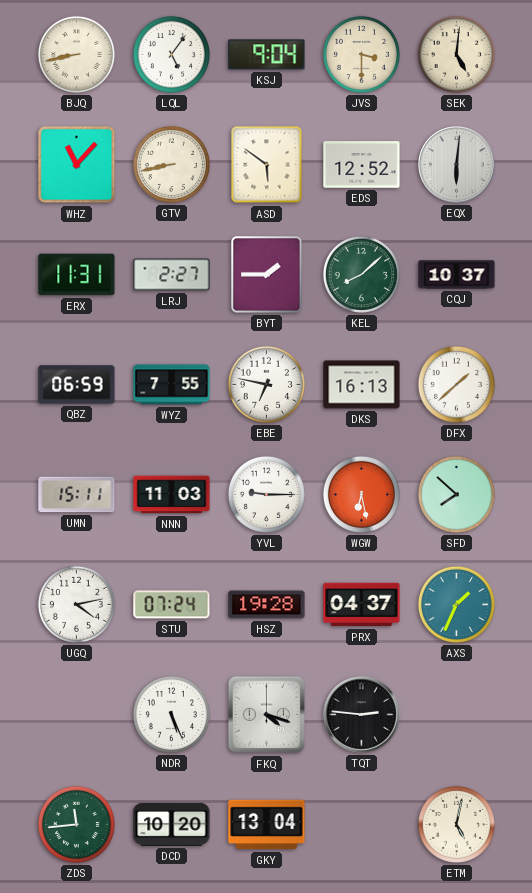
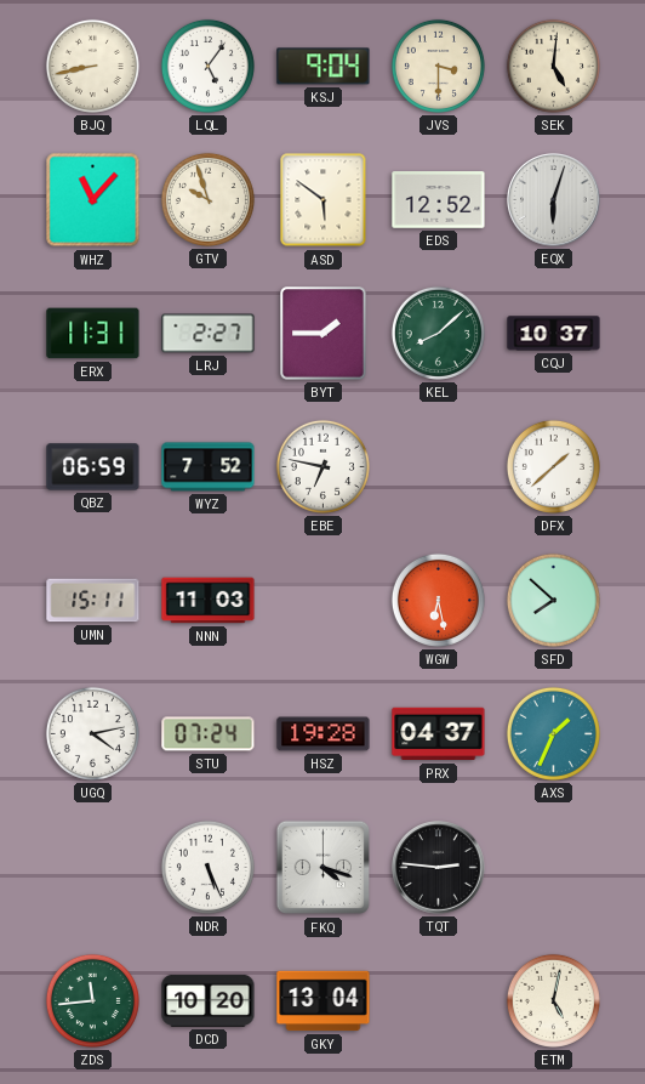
GTV: 8:43 -> 9:57 (207, 199)
EQX: 6:01 -> 6:03 (554, 200)
WYZ: 7:55 -> 7:52 (209, 467)
DKS: 16:13 -> none (362, 385)
YVL: 9:15 -> none (266, 494)
